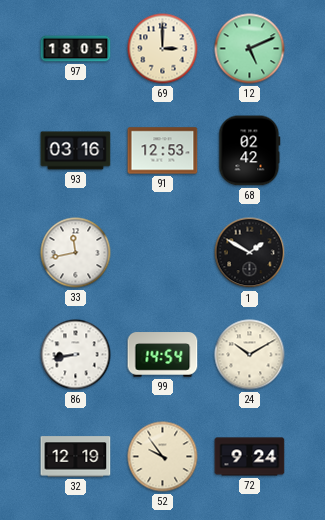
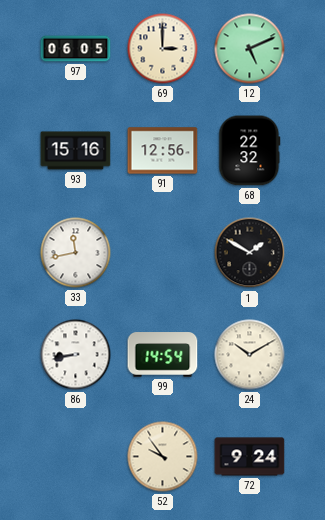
97: 18:05 -> 06:05 (76, 49)
93: 03:16 -> 15:16 (76, 151)
91: 12:53 -> 12:56 (163, 151)
68: 02:42 -> 22:32 (250, 151)
32: 12:19 -> none (76, 457)
